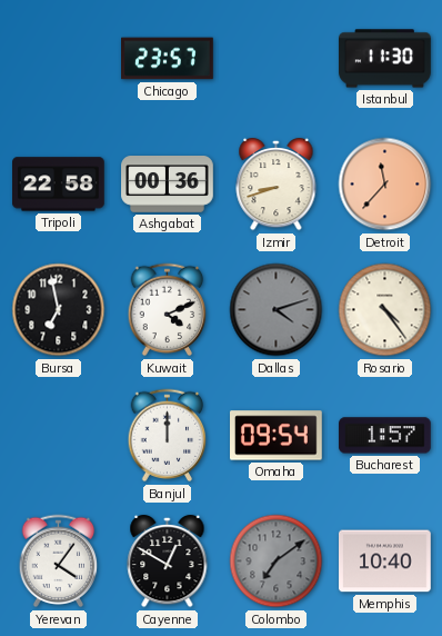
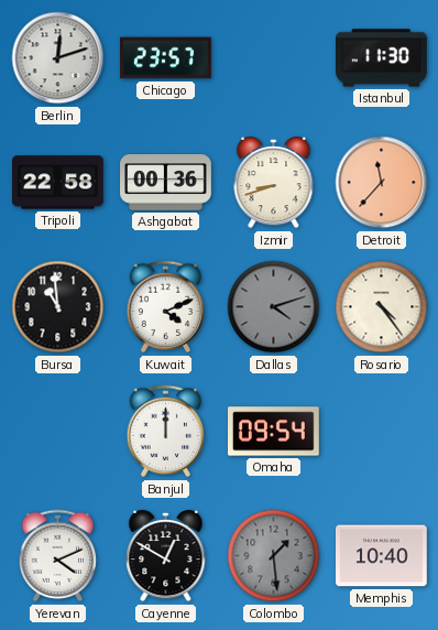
Berlin: none -> 12:12 (58, 58)
Bursa: 6:58 -> 10:59 (58, 307)
Bucharest: 1:57 -> none (385, 436)
Yerevan: 4:06 -> 4:11 (58, 556)
Colombo: 7:09 -> 1:29 (274, 556)
